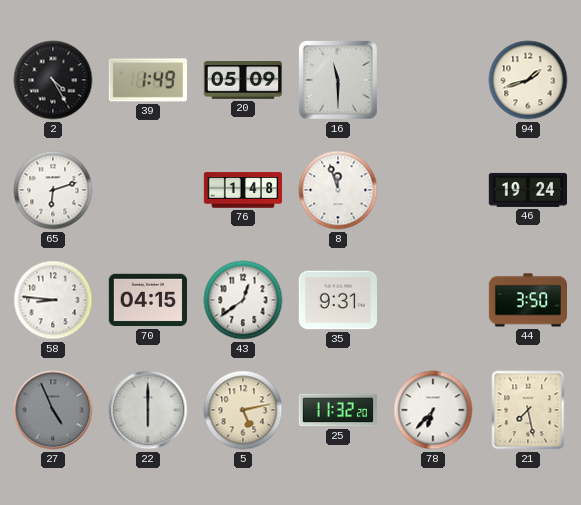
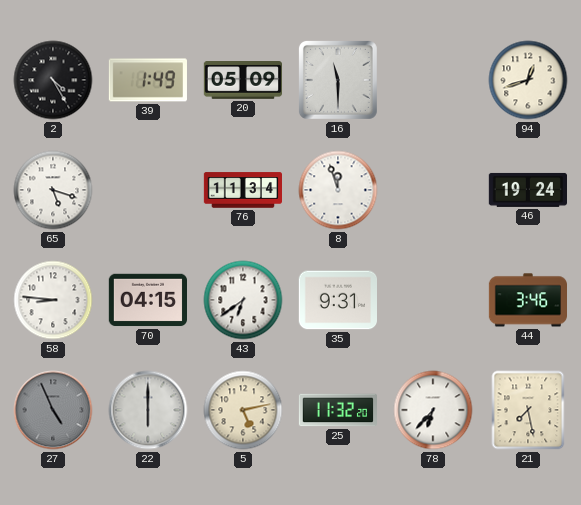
94: 1:42 -> 12:42 (528, 80)
65: 6:12 -> 5:18 (53, 190)
76: 1:48 -> 11:34 (242, 190)
43: 12:39 -> 6:39 (243, 300)
44: 3:50 -> 3:46 (527, 300)
